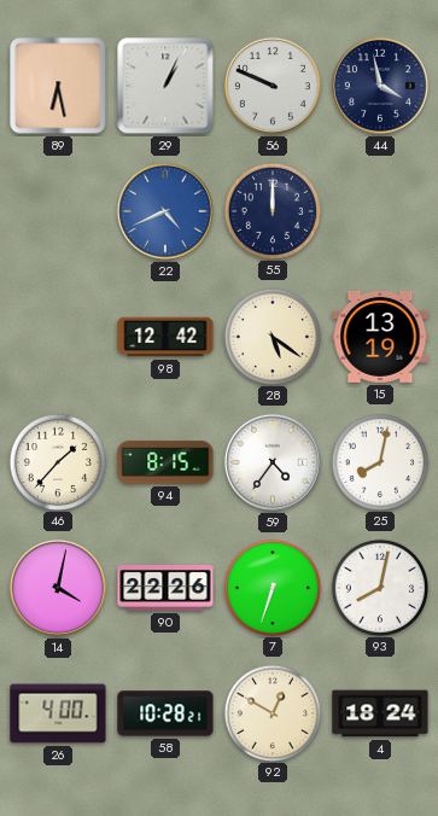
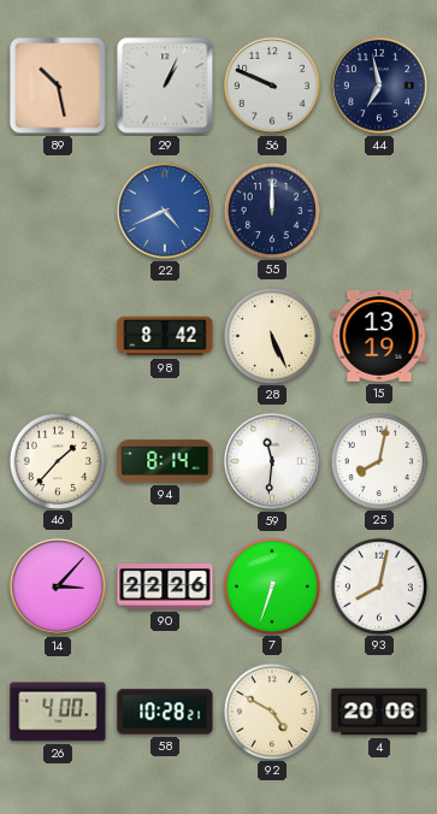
89: 6:28 -> 10:28 (58, 85)
44: 3:58 -> 6:58 (379, 85)
98: 12:42 -> 8:42 (165, 336)
28: 5:21 -> 5:26 (271, 335)
94: 8:15 -> 8:14 (165, 461)
59: 4:36 -> 11:31 (272, 461)
14: 4:02 -> 3:07 (58, 586)
92: 12:50 -> 4:50 (271, 710)
4: 18:24 -> 20:06 (379, 712)
